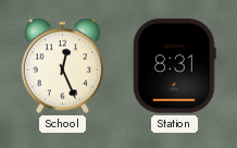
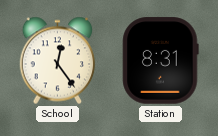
School: 12:26 -> 12:24 (58, 61)
